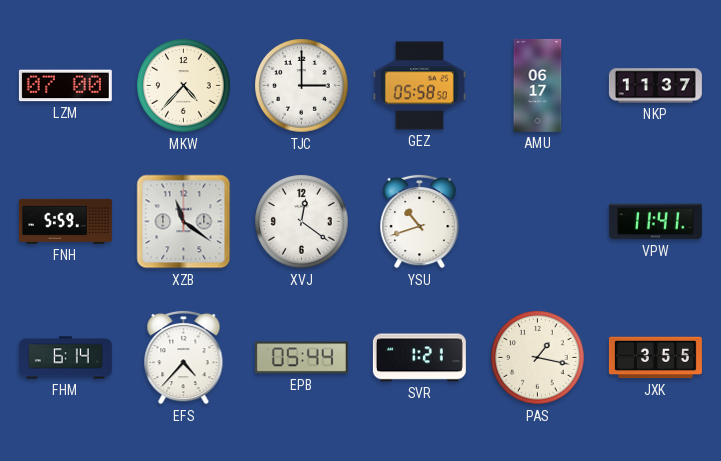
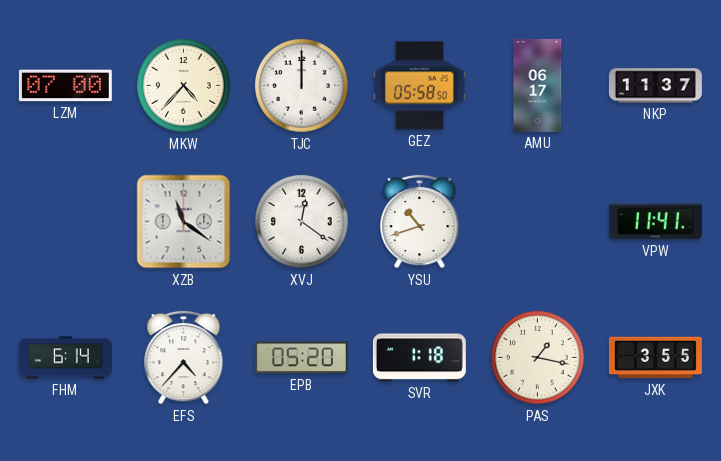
TJC: 3:00 -> 12:00 (302, 86)
FNH: 5:59 -> none (65, 221)
EPB: 05:44 -> 05:20 (301, 358)
SVR: 1:21 -> 1:18 (419, 358)
